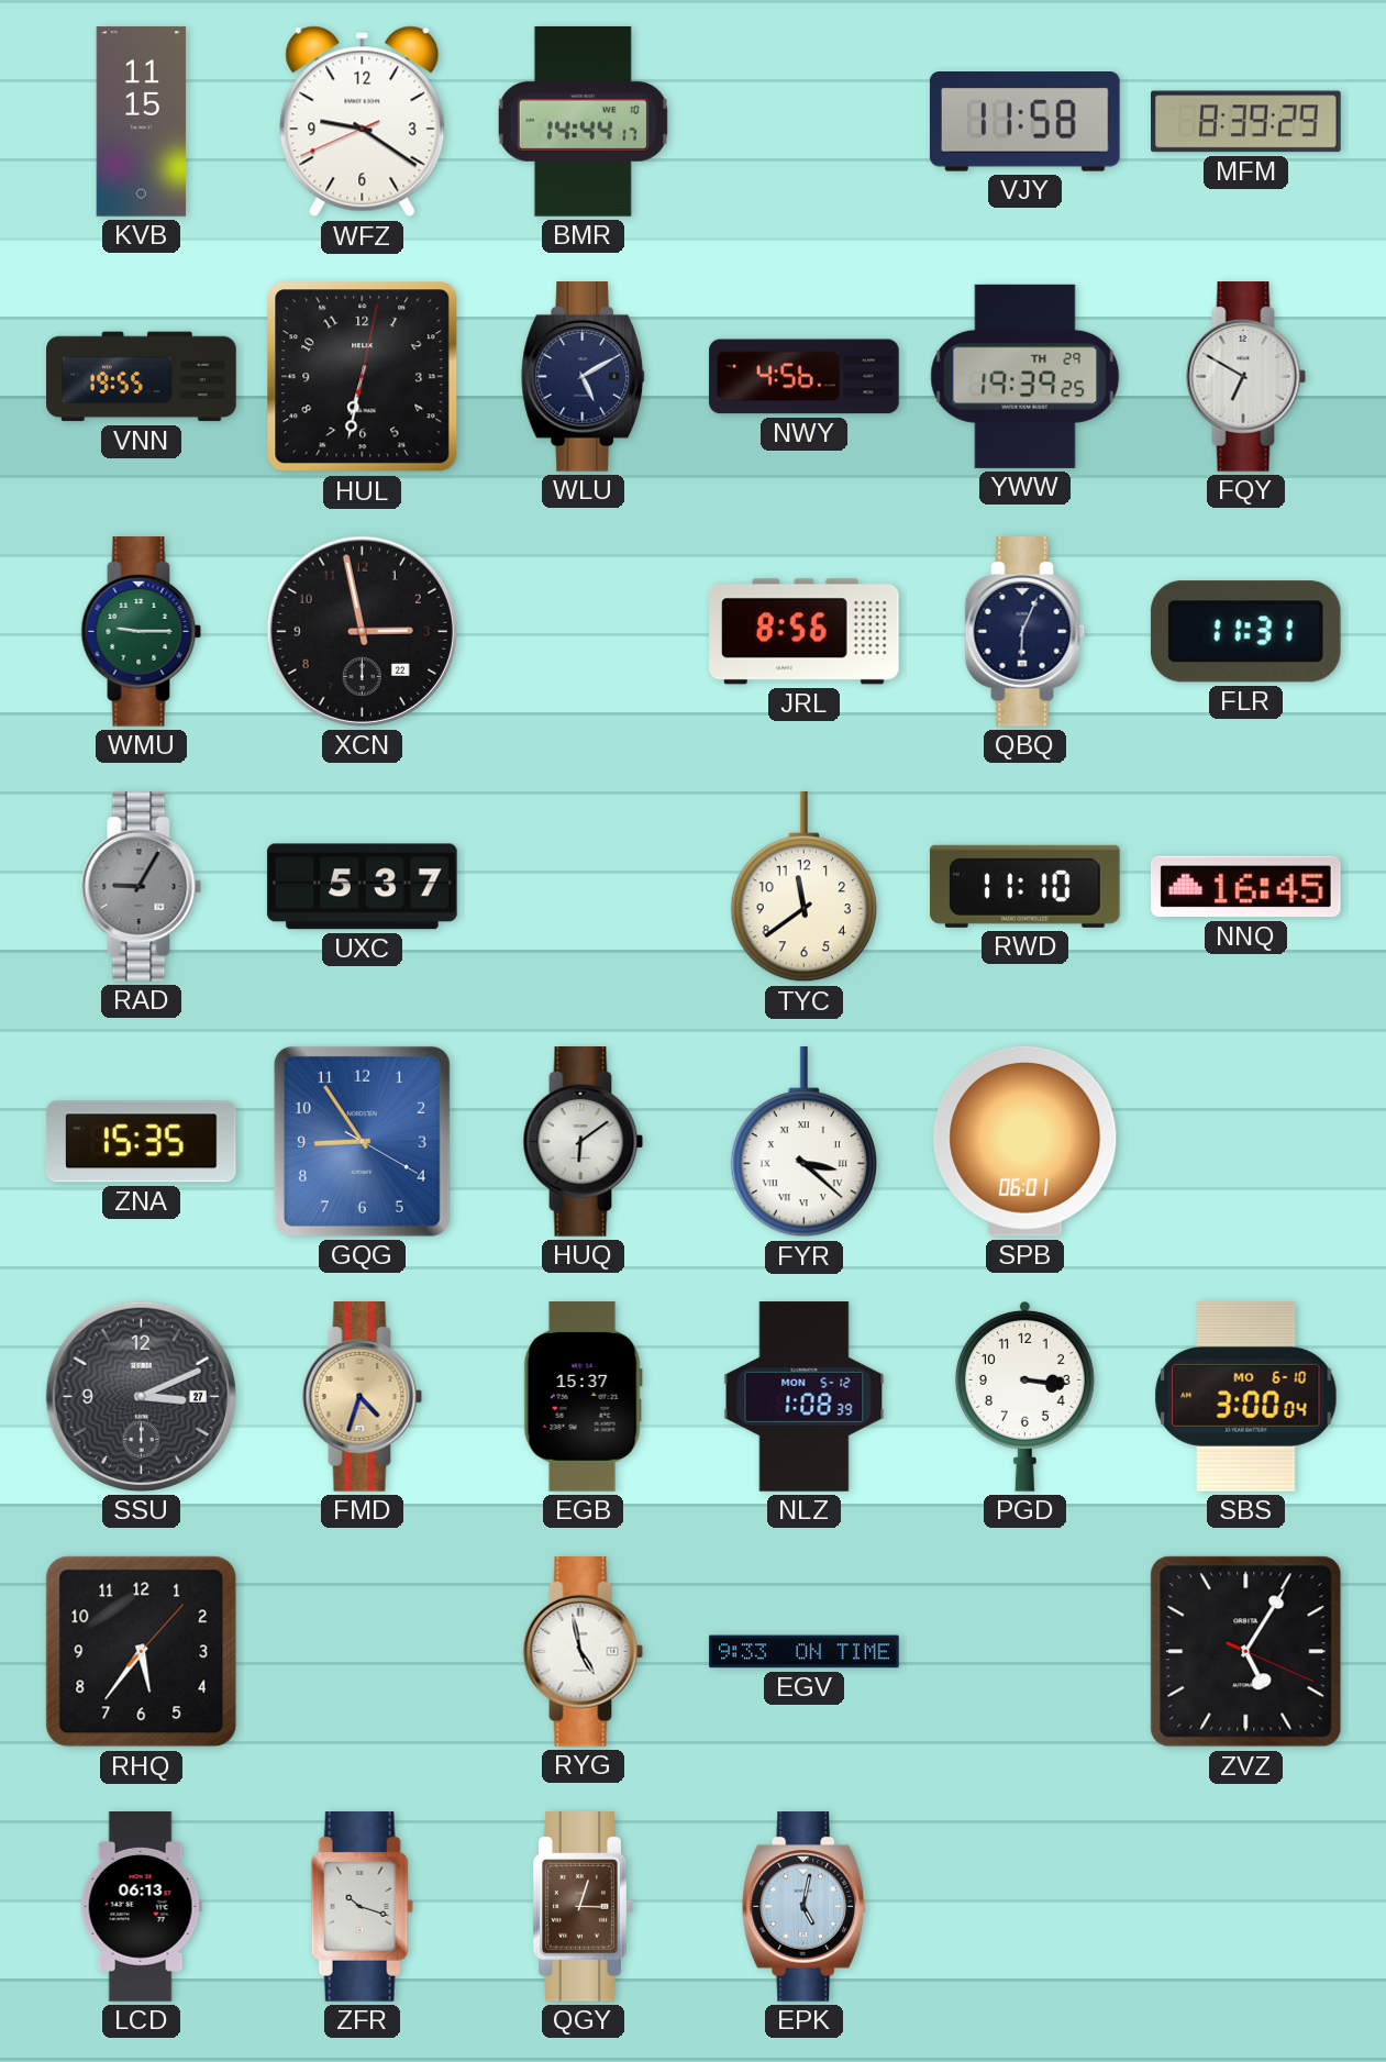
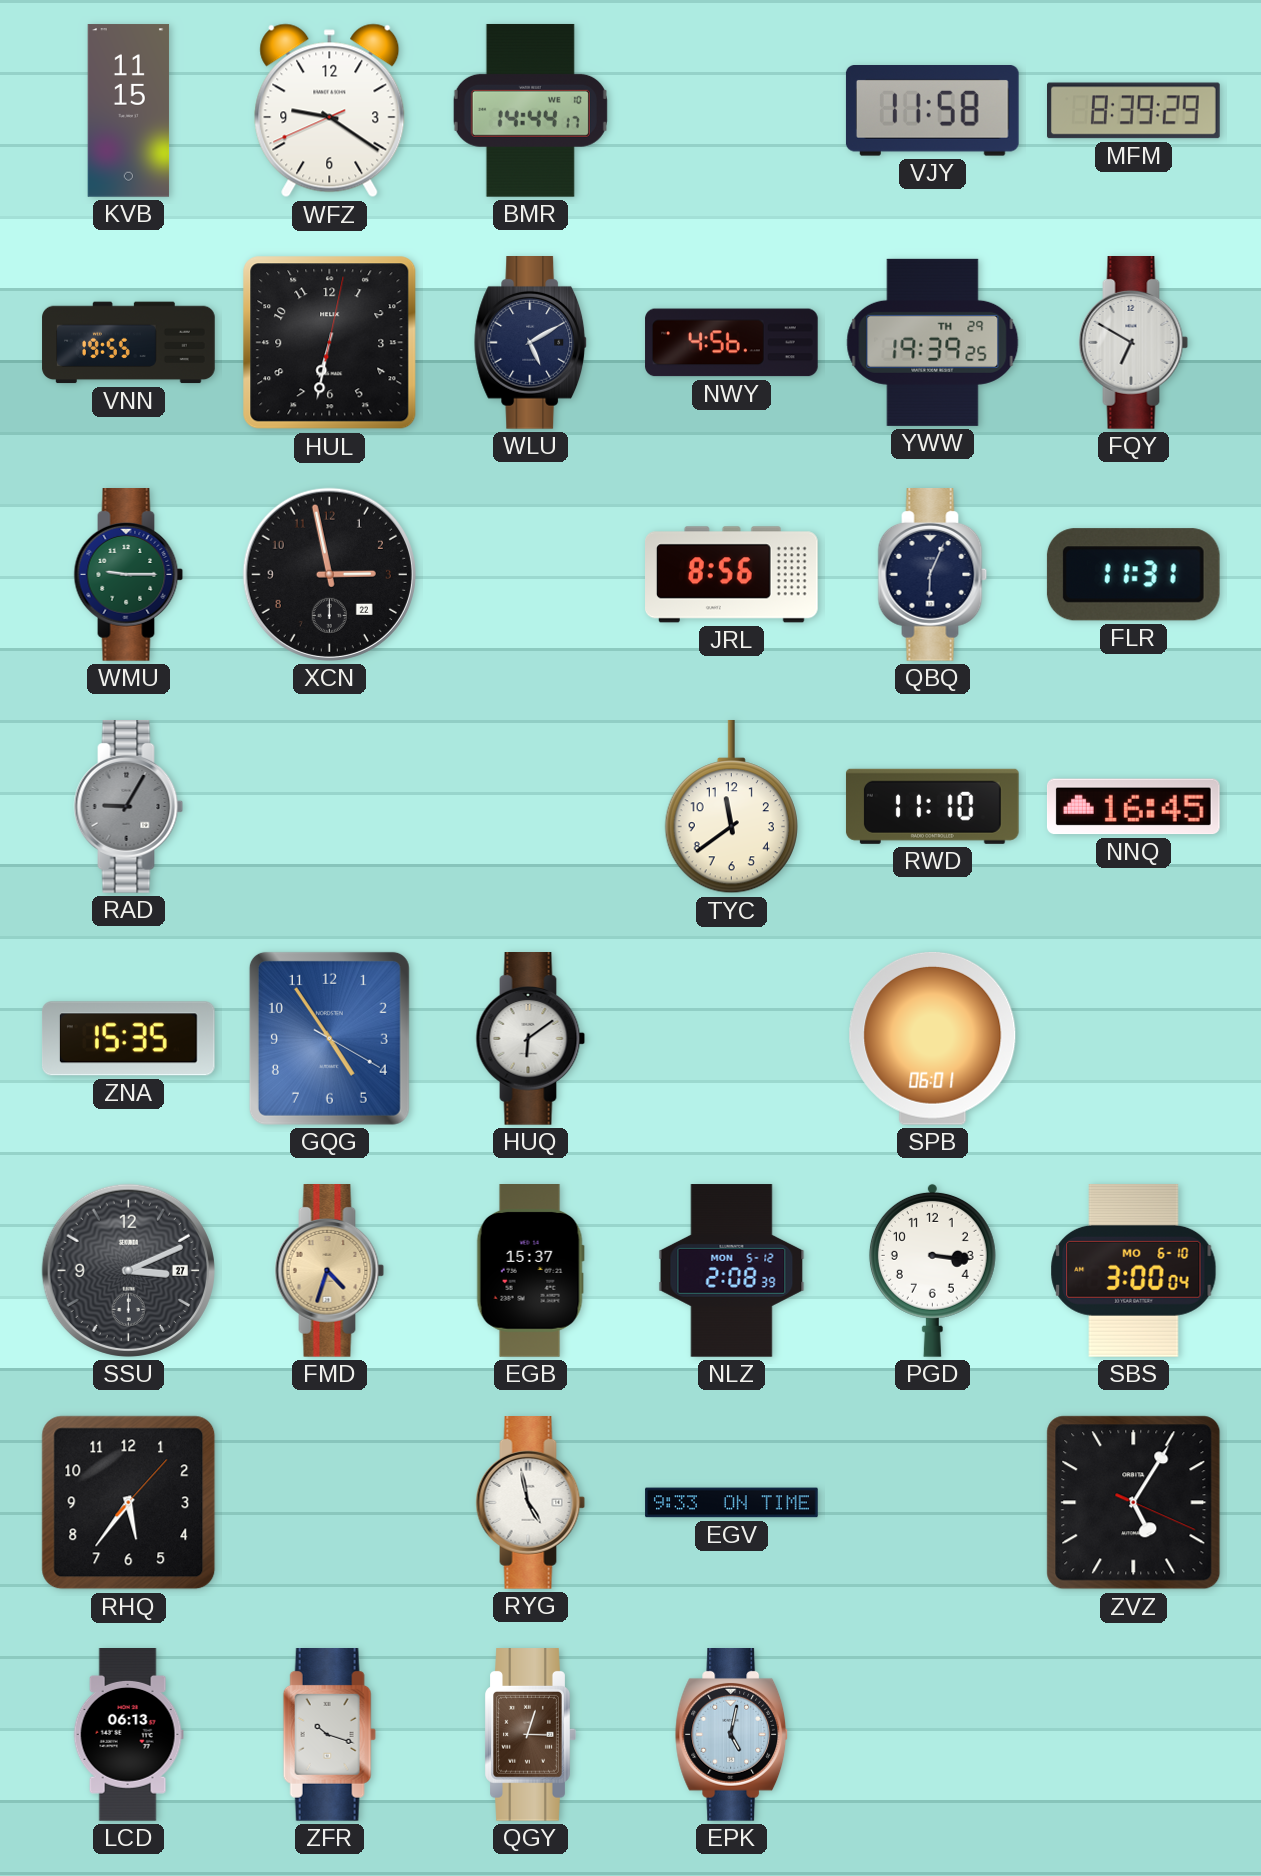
UXC: 5:37 -> none (362, 887)
GQG: 8:54 -> 4:54 (329, 1038)
FYR: 3:22 -> none (803, 1142)
NLZ: 1:08 -> 2:08 (732, 1271)
